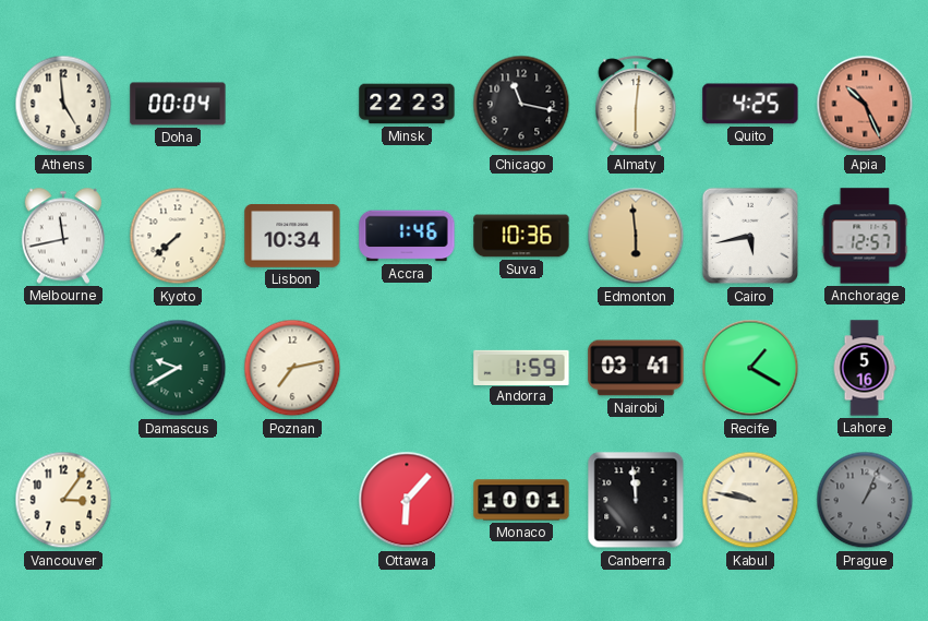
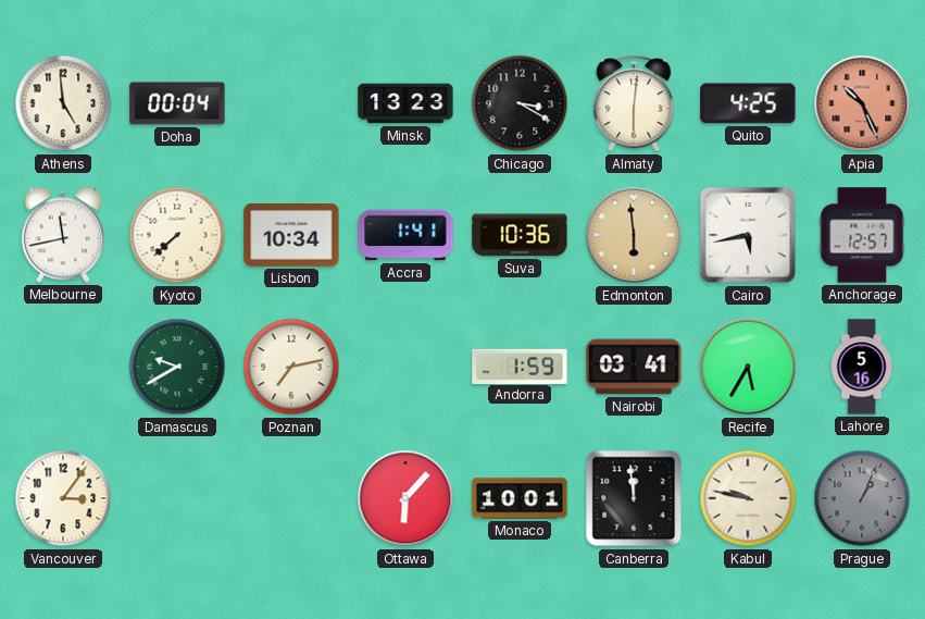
Minsk: 22:23 -> 13:23 (405, 103)
Chicago: 11:17 -> 3:20 (520, 103)
Accra: 1:46 -> 1:41 (405, 235)
Recife: 1:20 -> 5:35 (748, 367)
